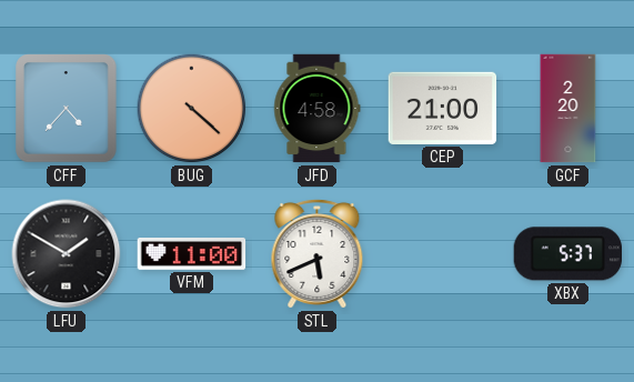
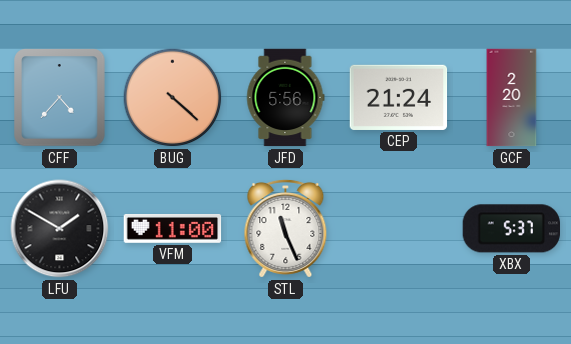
JFD: 4:58 -> 5:56 (285, 98)
CEP: 21:00 -> 21:24 (399, 97)
STL: 5:41 -> 11:26 (286, 228)
